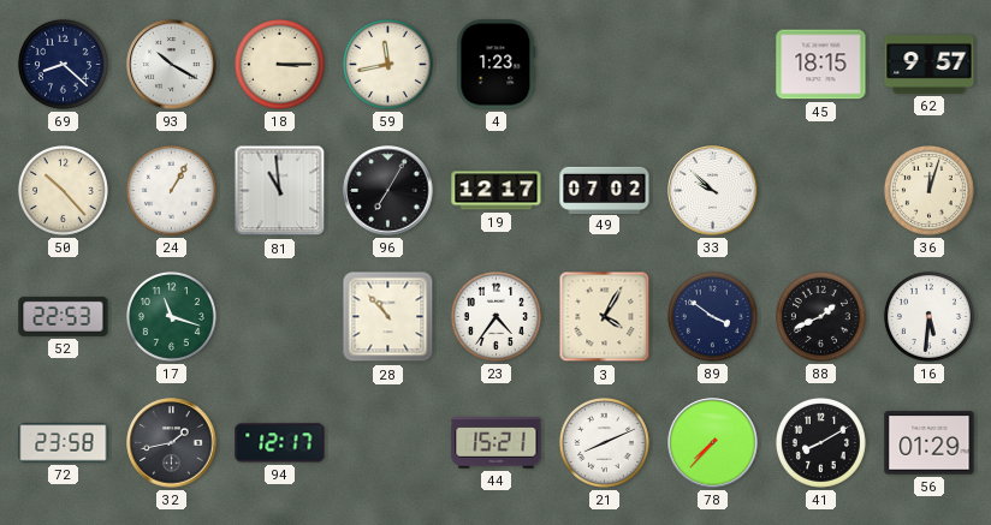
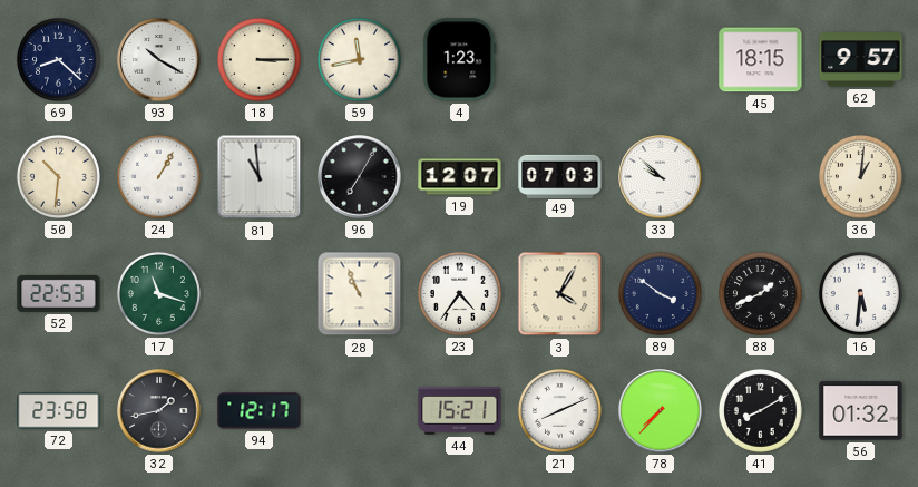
50: 10:23 -> 10:31 (58, 176)
19: 12:17 -> 12:07 (460, 177)
49: 07:02 -> 07:03 (560, 176)
36: 12:03 -> 1:01 (860, 176)
28: 10:53 -> 10:56 (360, 294)
56: 01:29 -> 01:32 (861, 411)
